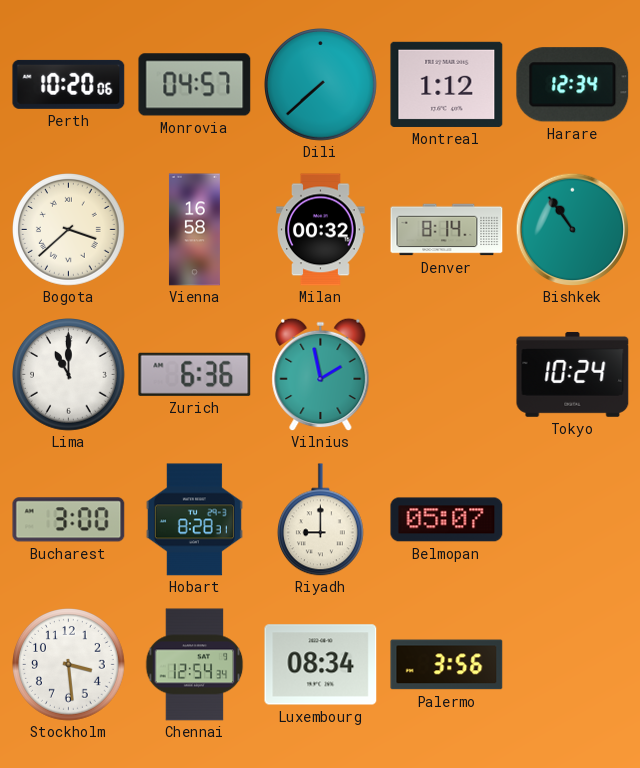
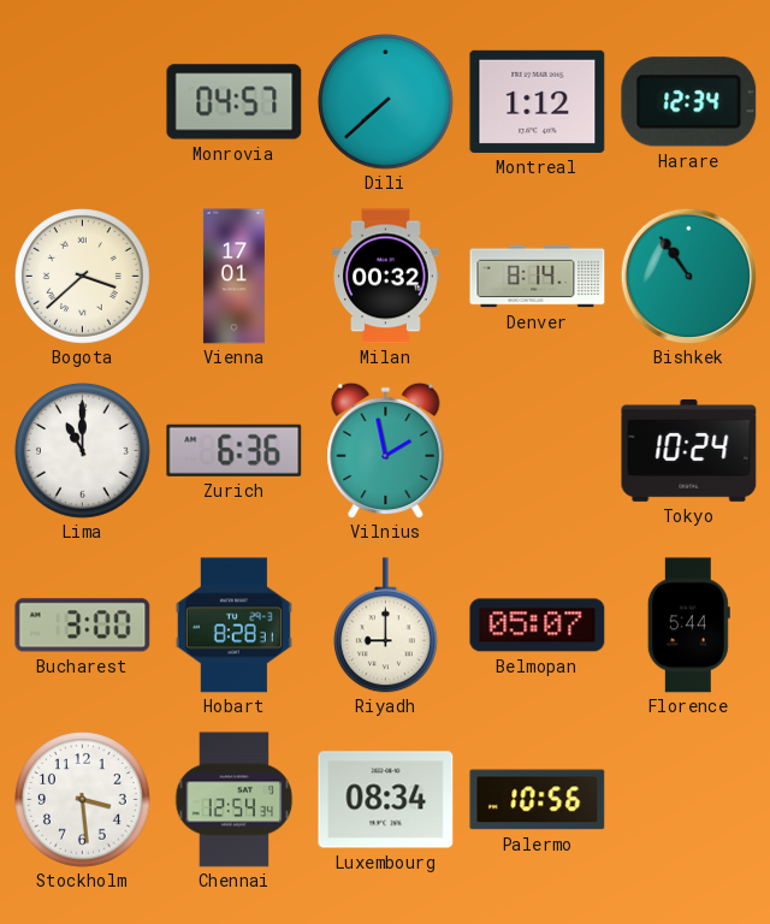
Perth: 10:20 -> none (69, 84)
Vienna: 16:58 -> 17:01 (233, 277)
Florence: none -> 5:44 (688, 626)
Palermo: 3:56 -> 10:56 (538, 800)
